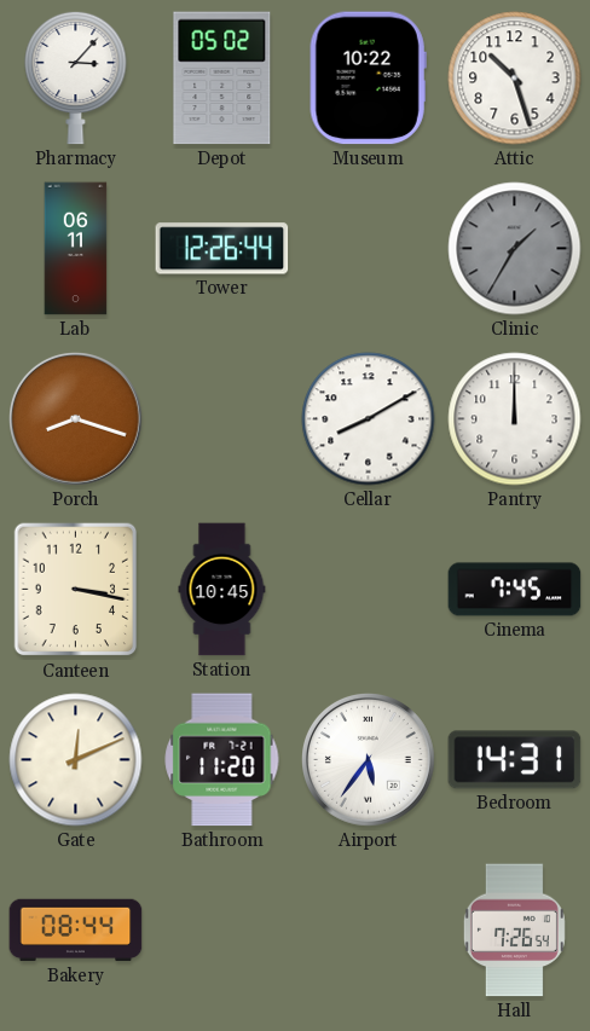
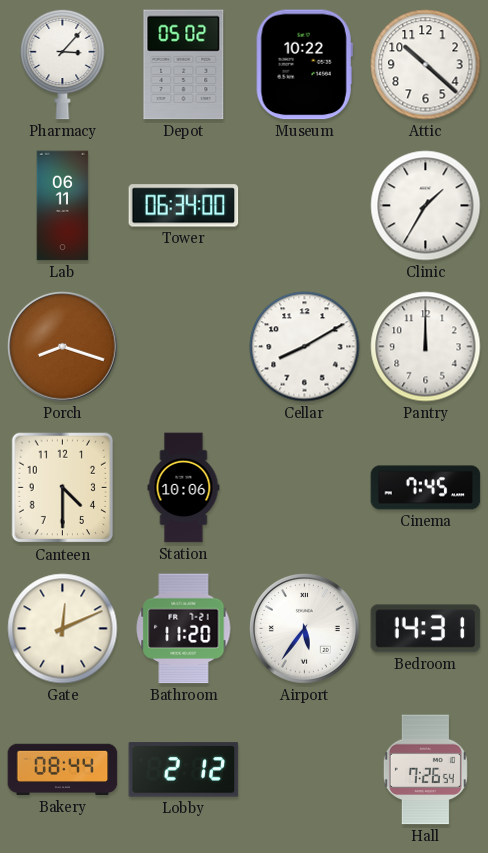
Attic: 10:27 -> 10:22 (426, 65)
Tower: 12:26 -> 06:34 (184, 206)
Clinic dial: grey -> white (426, 206)
Canteen: 3:17 -> 4:30 (63, 488)
Station: 10:45 -> 10:06 (184, 488)
Lobby: none -> 2:12 (184, 770)
